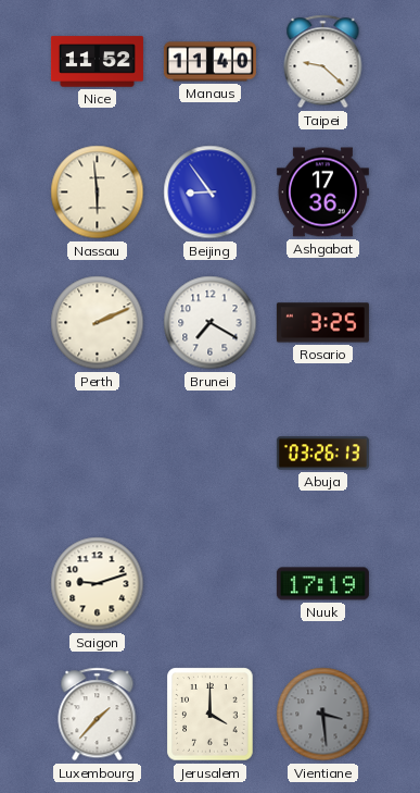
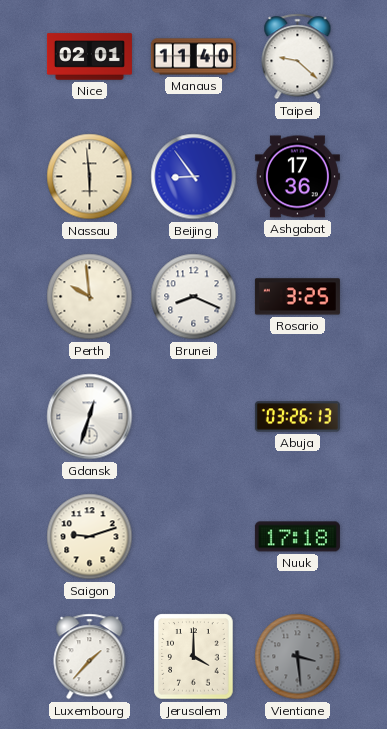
Nice: 11:52 -> 02:01 (89, 57)
Perth: 2:11 -> 9:59 (90, 297)
Brunei: 7:20 -> 8:19 (194, 297)
Gdansk: none -> 12:33 (90, 417)
Nuuk: 17:19 -> 17:18 (297, 537)
